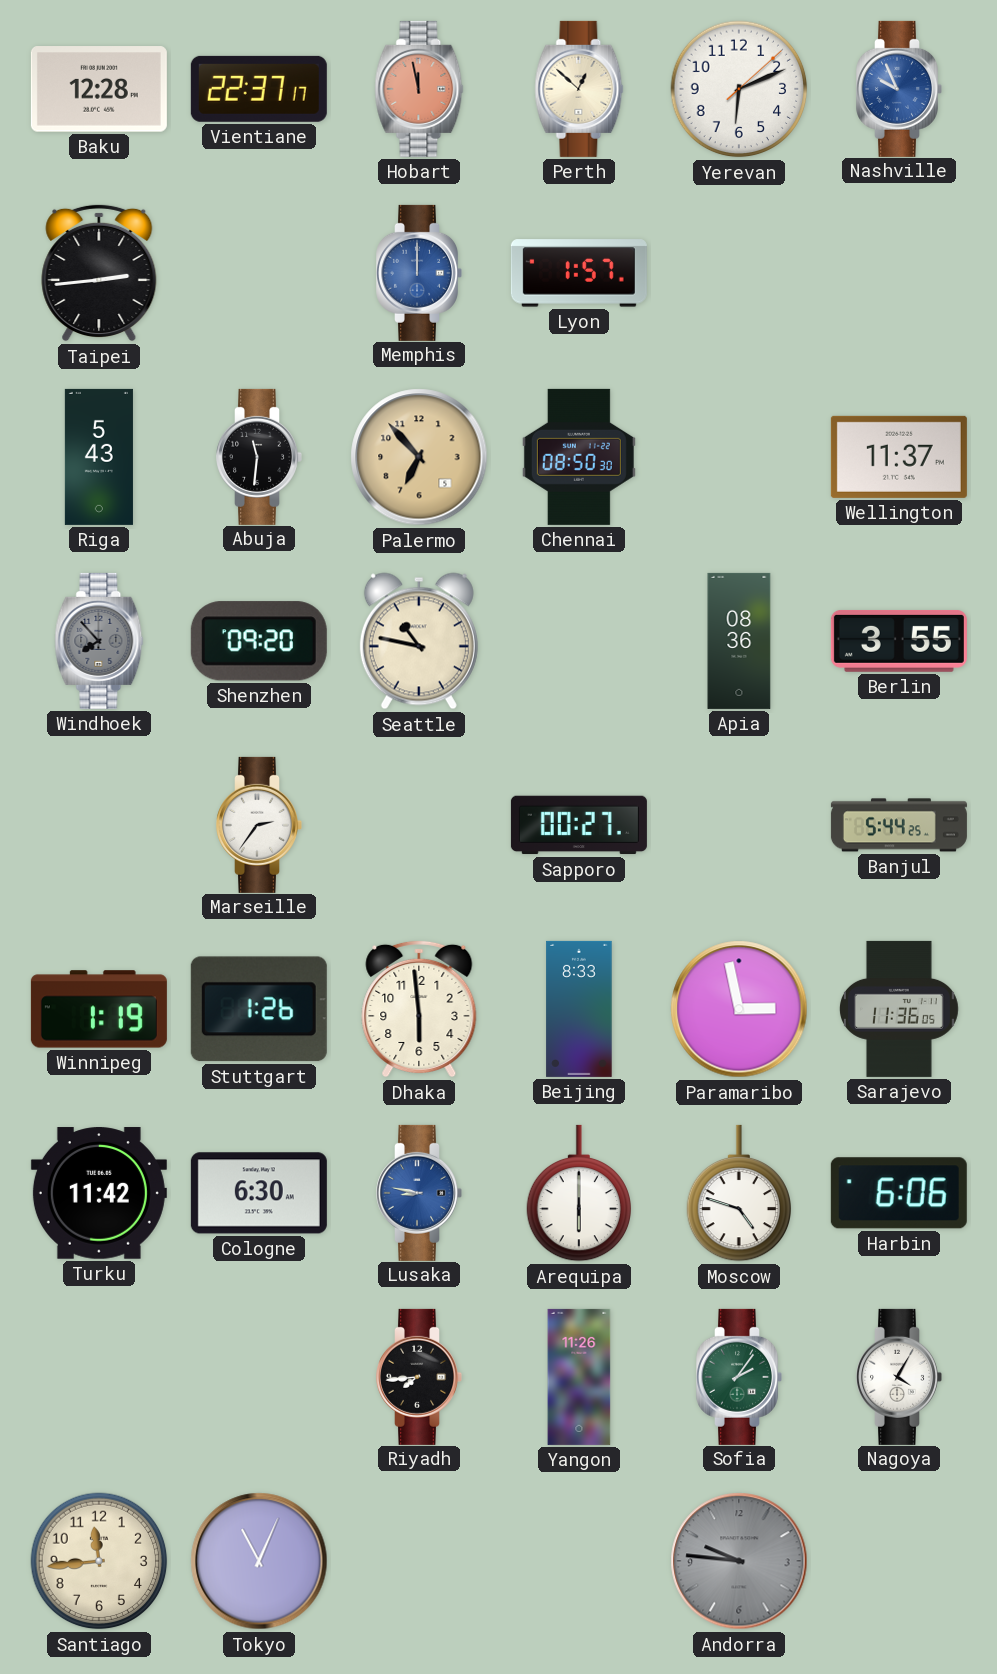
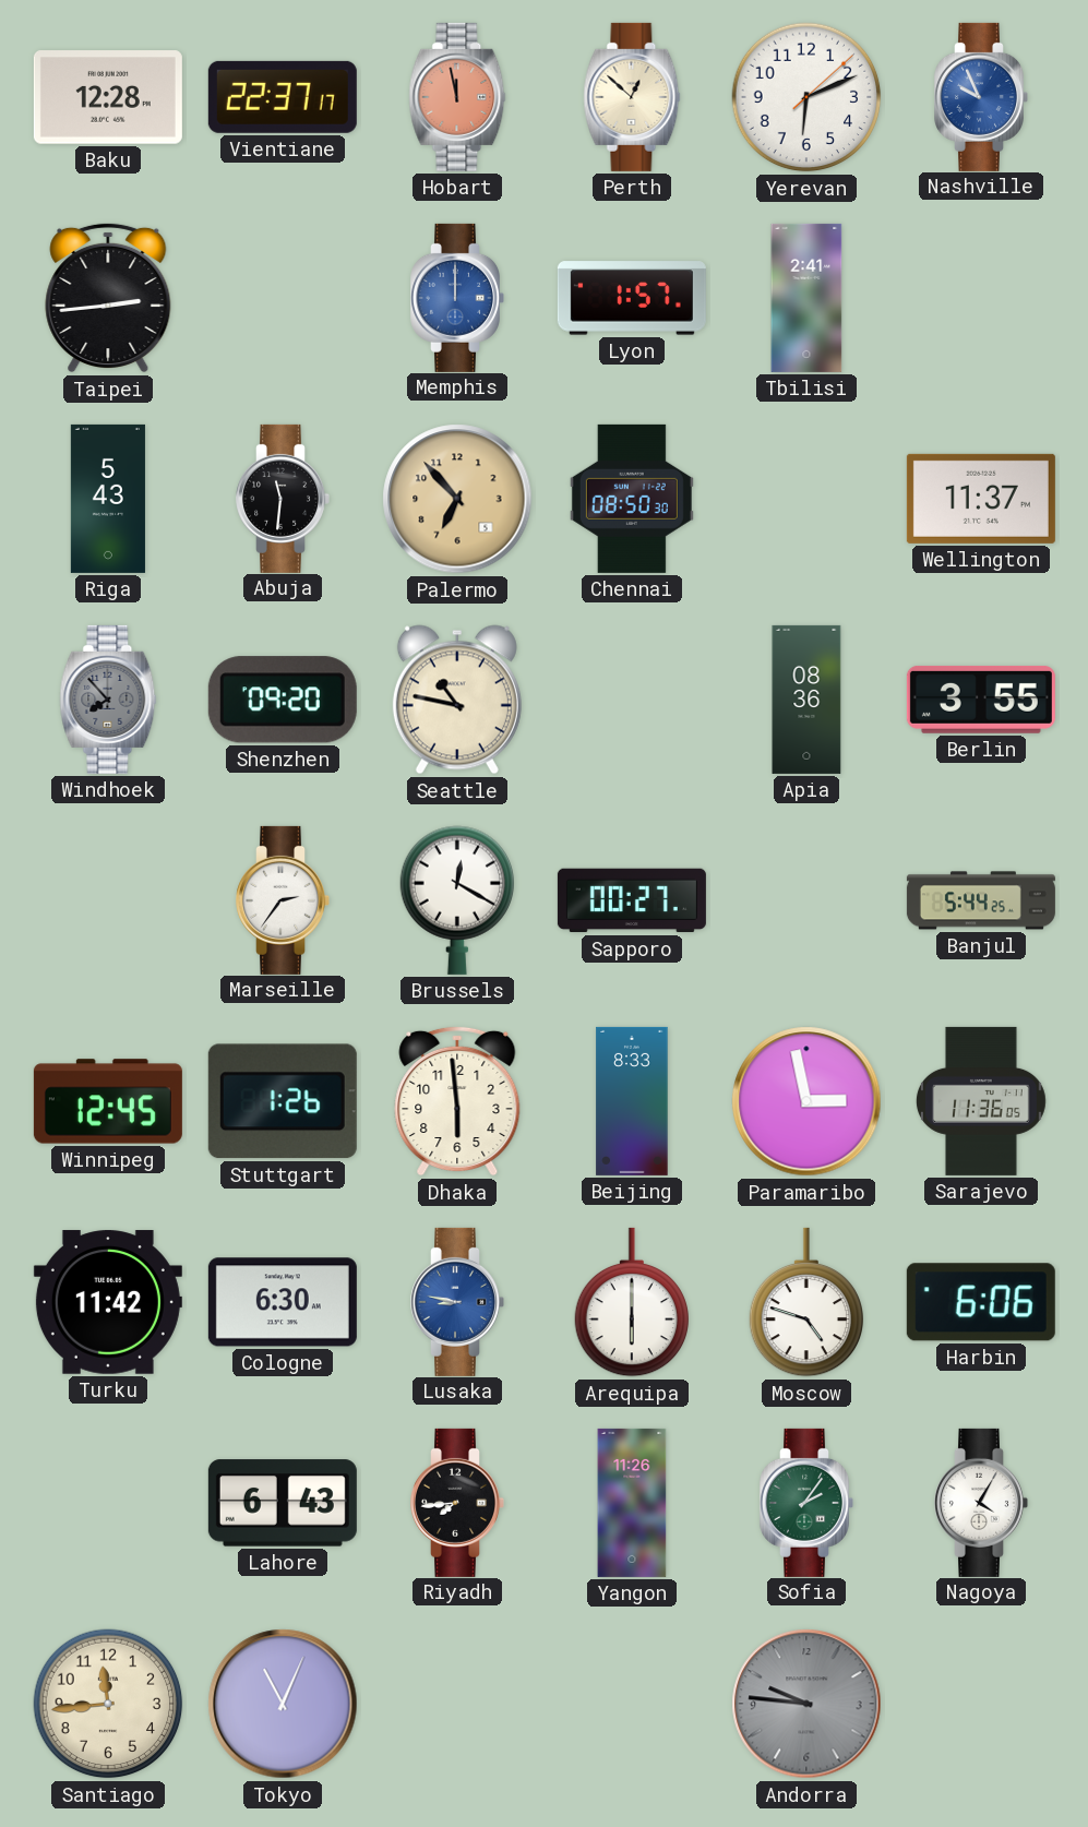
Tbilisi: none -> 2:41 (806, 298)
Brussels: none -> 12:20 (457, 900)
Winnipeg: 1:19 -> 12:45 (108, 1101)
Lahore: none -> 6:43 (283, 1503)
